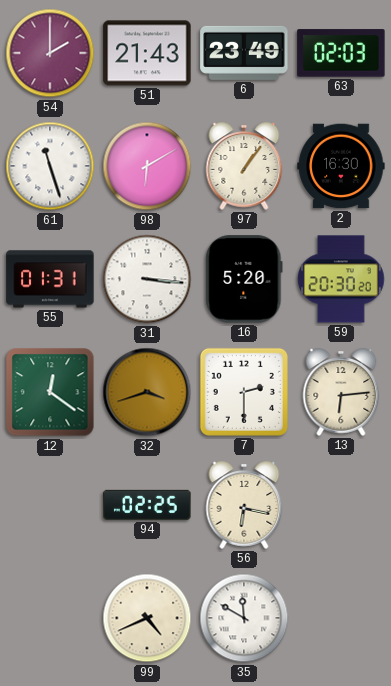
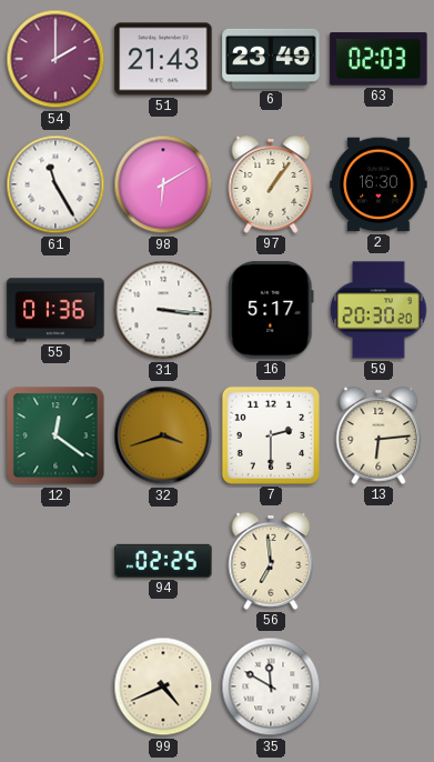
61: 11:27 -> 11:25 (55, 184)
55: 01:31 -> 01:36 (55, 310)
16: 5:20 -> 5:17 (271, 310)
56: 6:17 -> 6:59 (271, 561)
